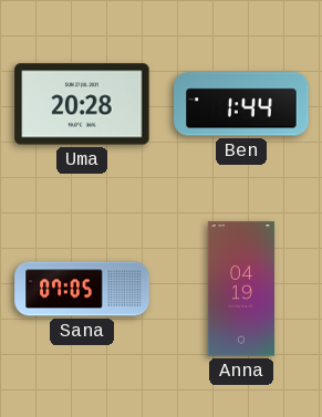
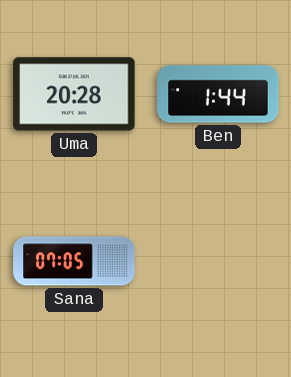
Anna: 04:19 -> none (240, 289)
